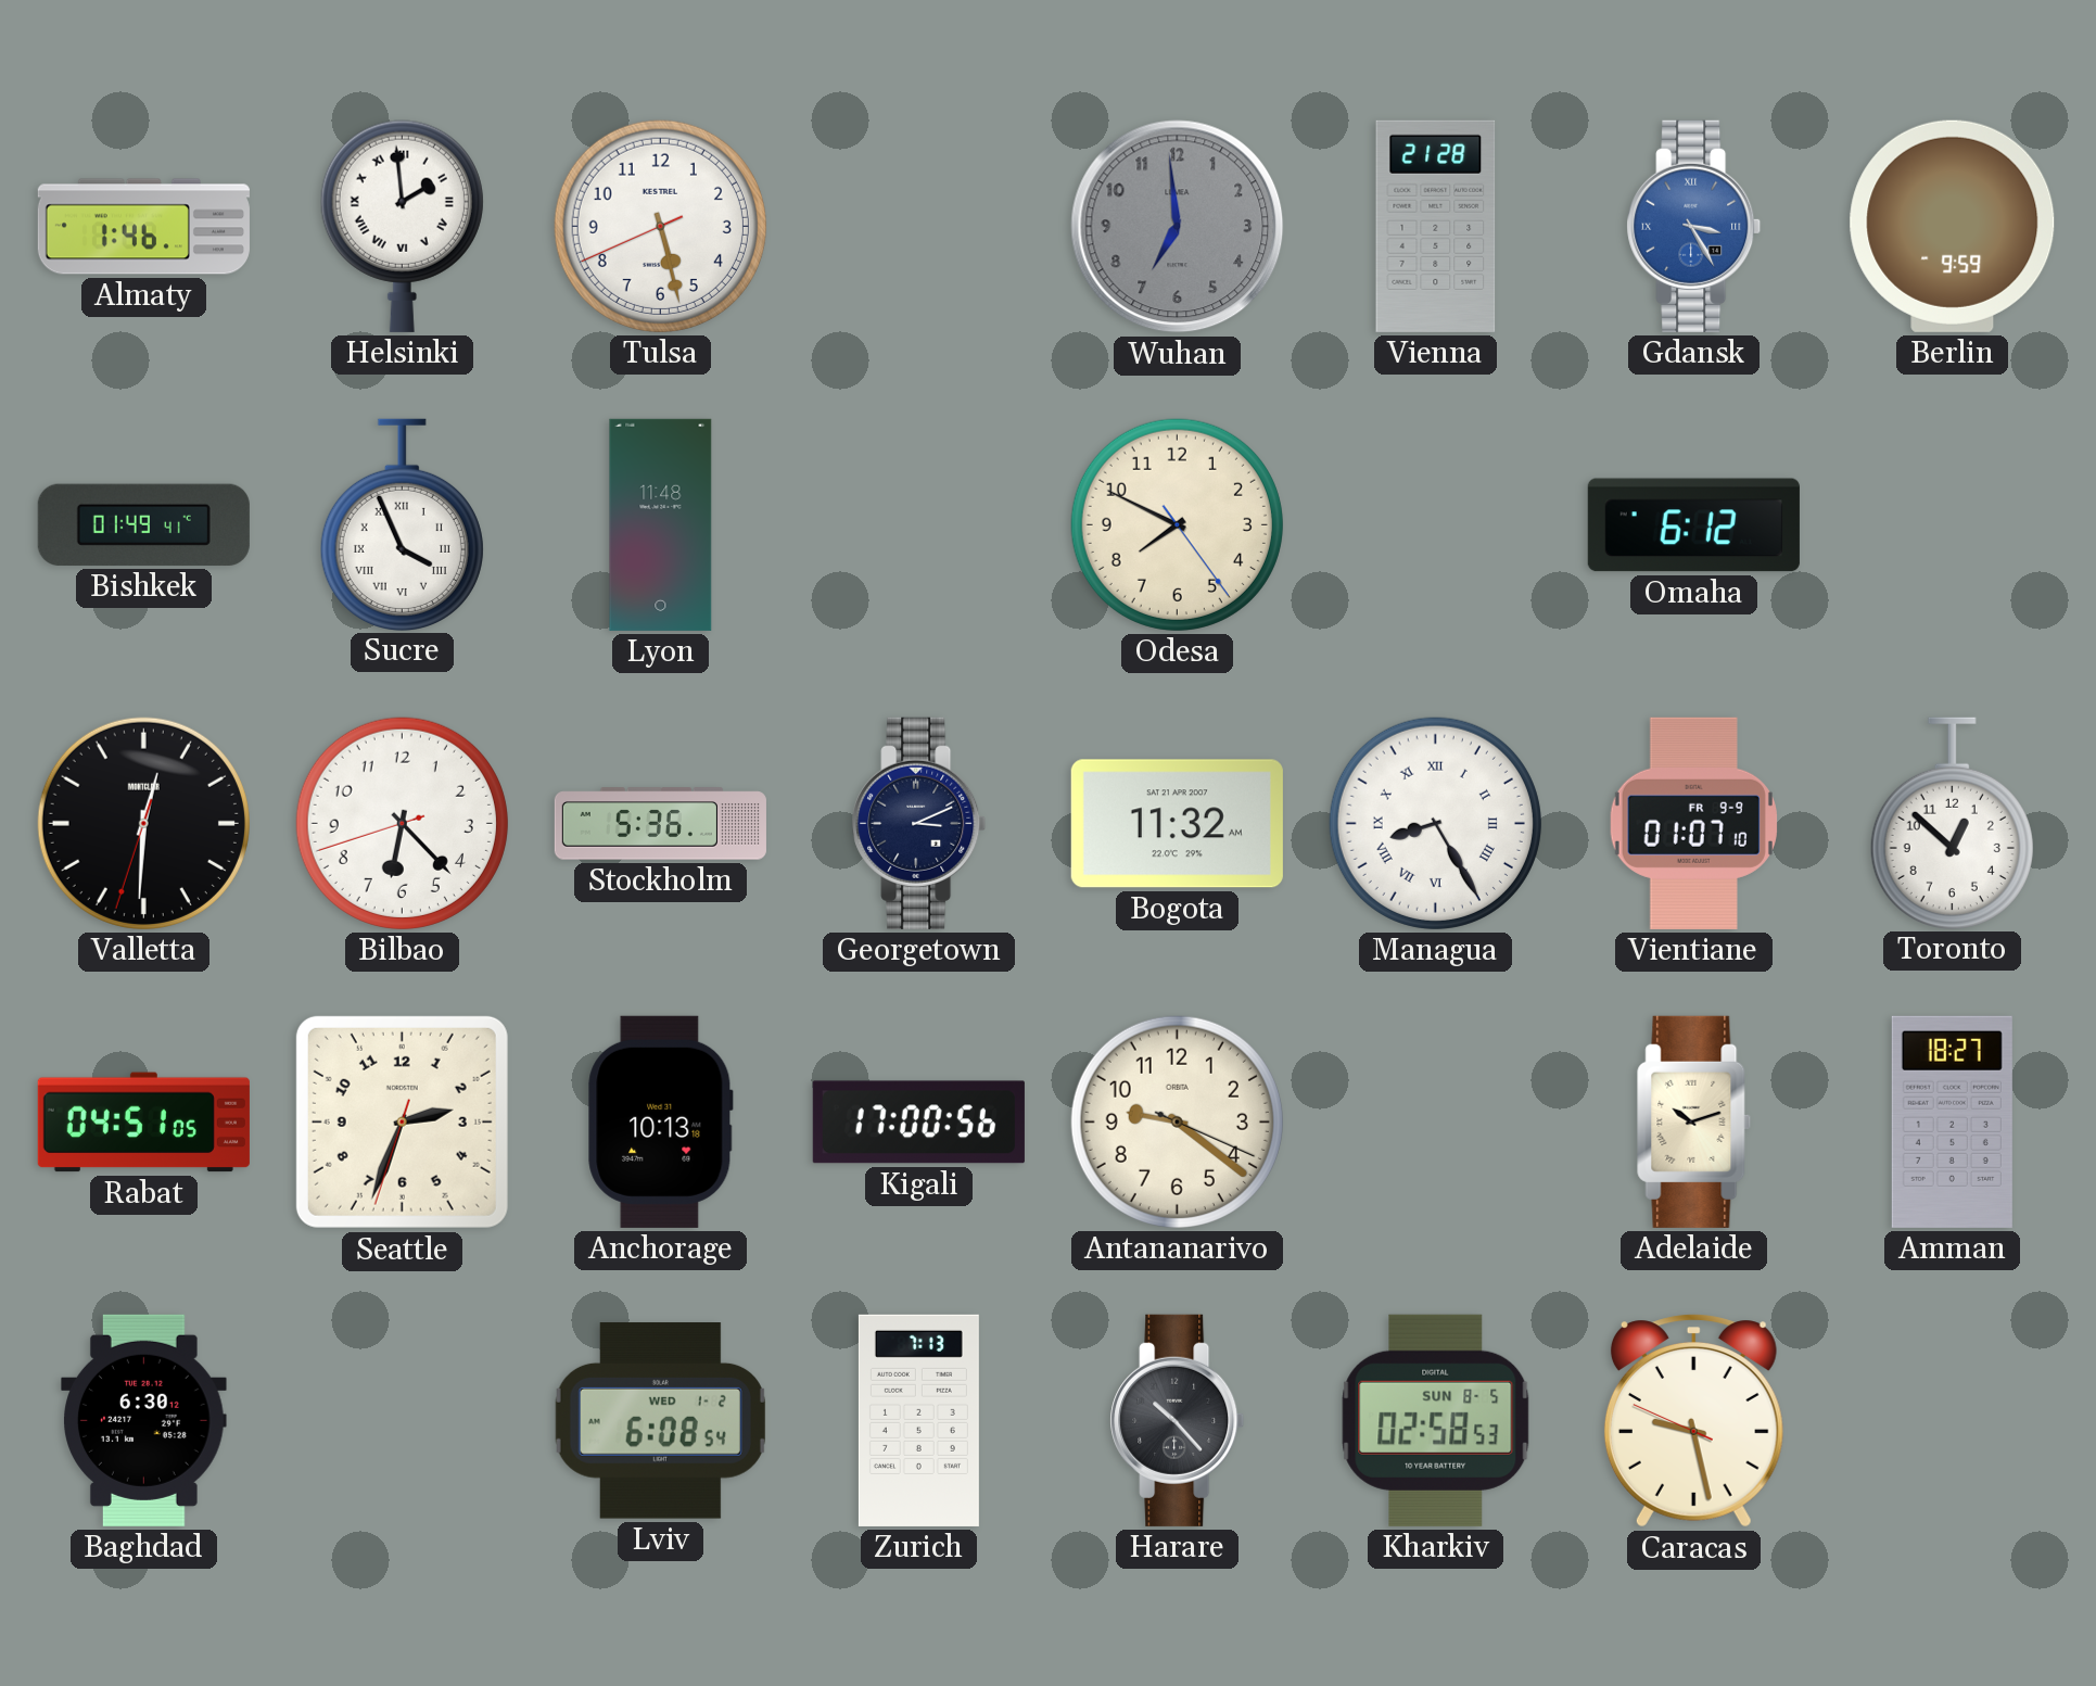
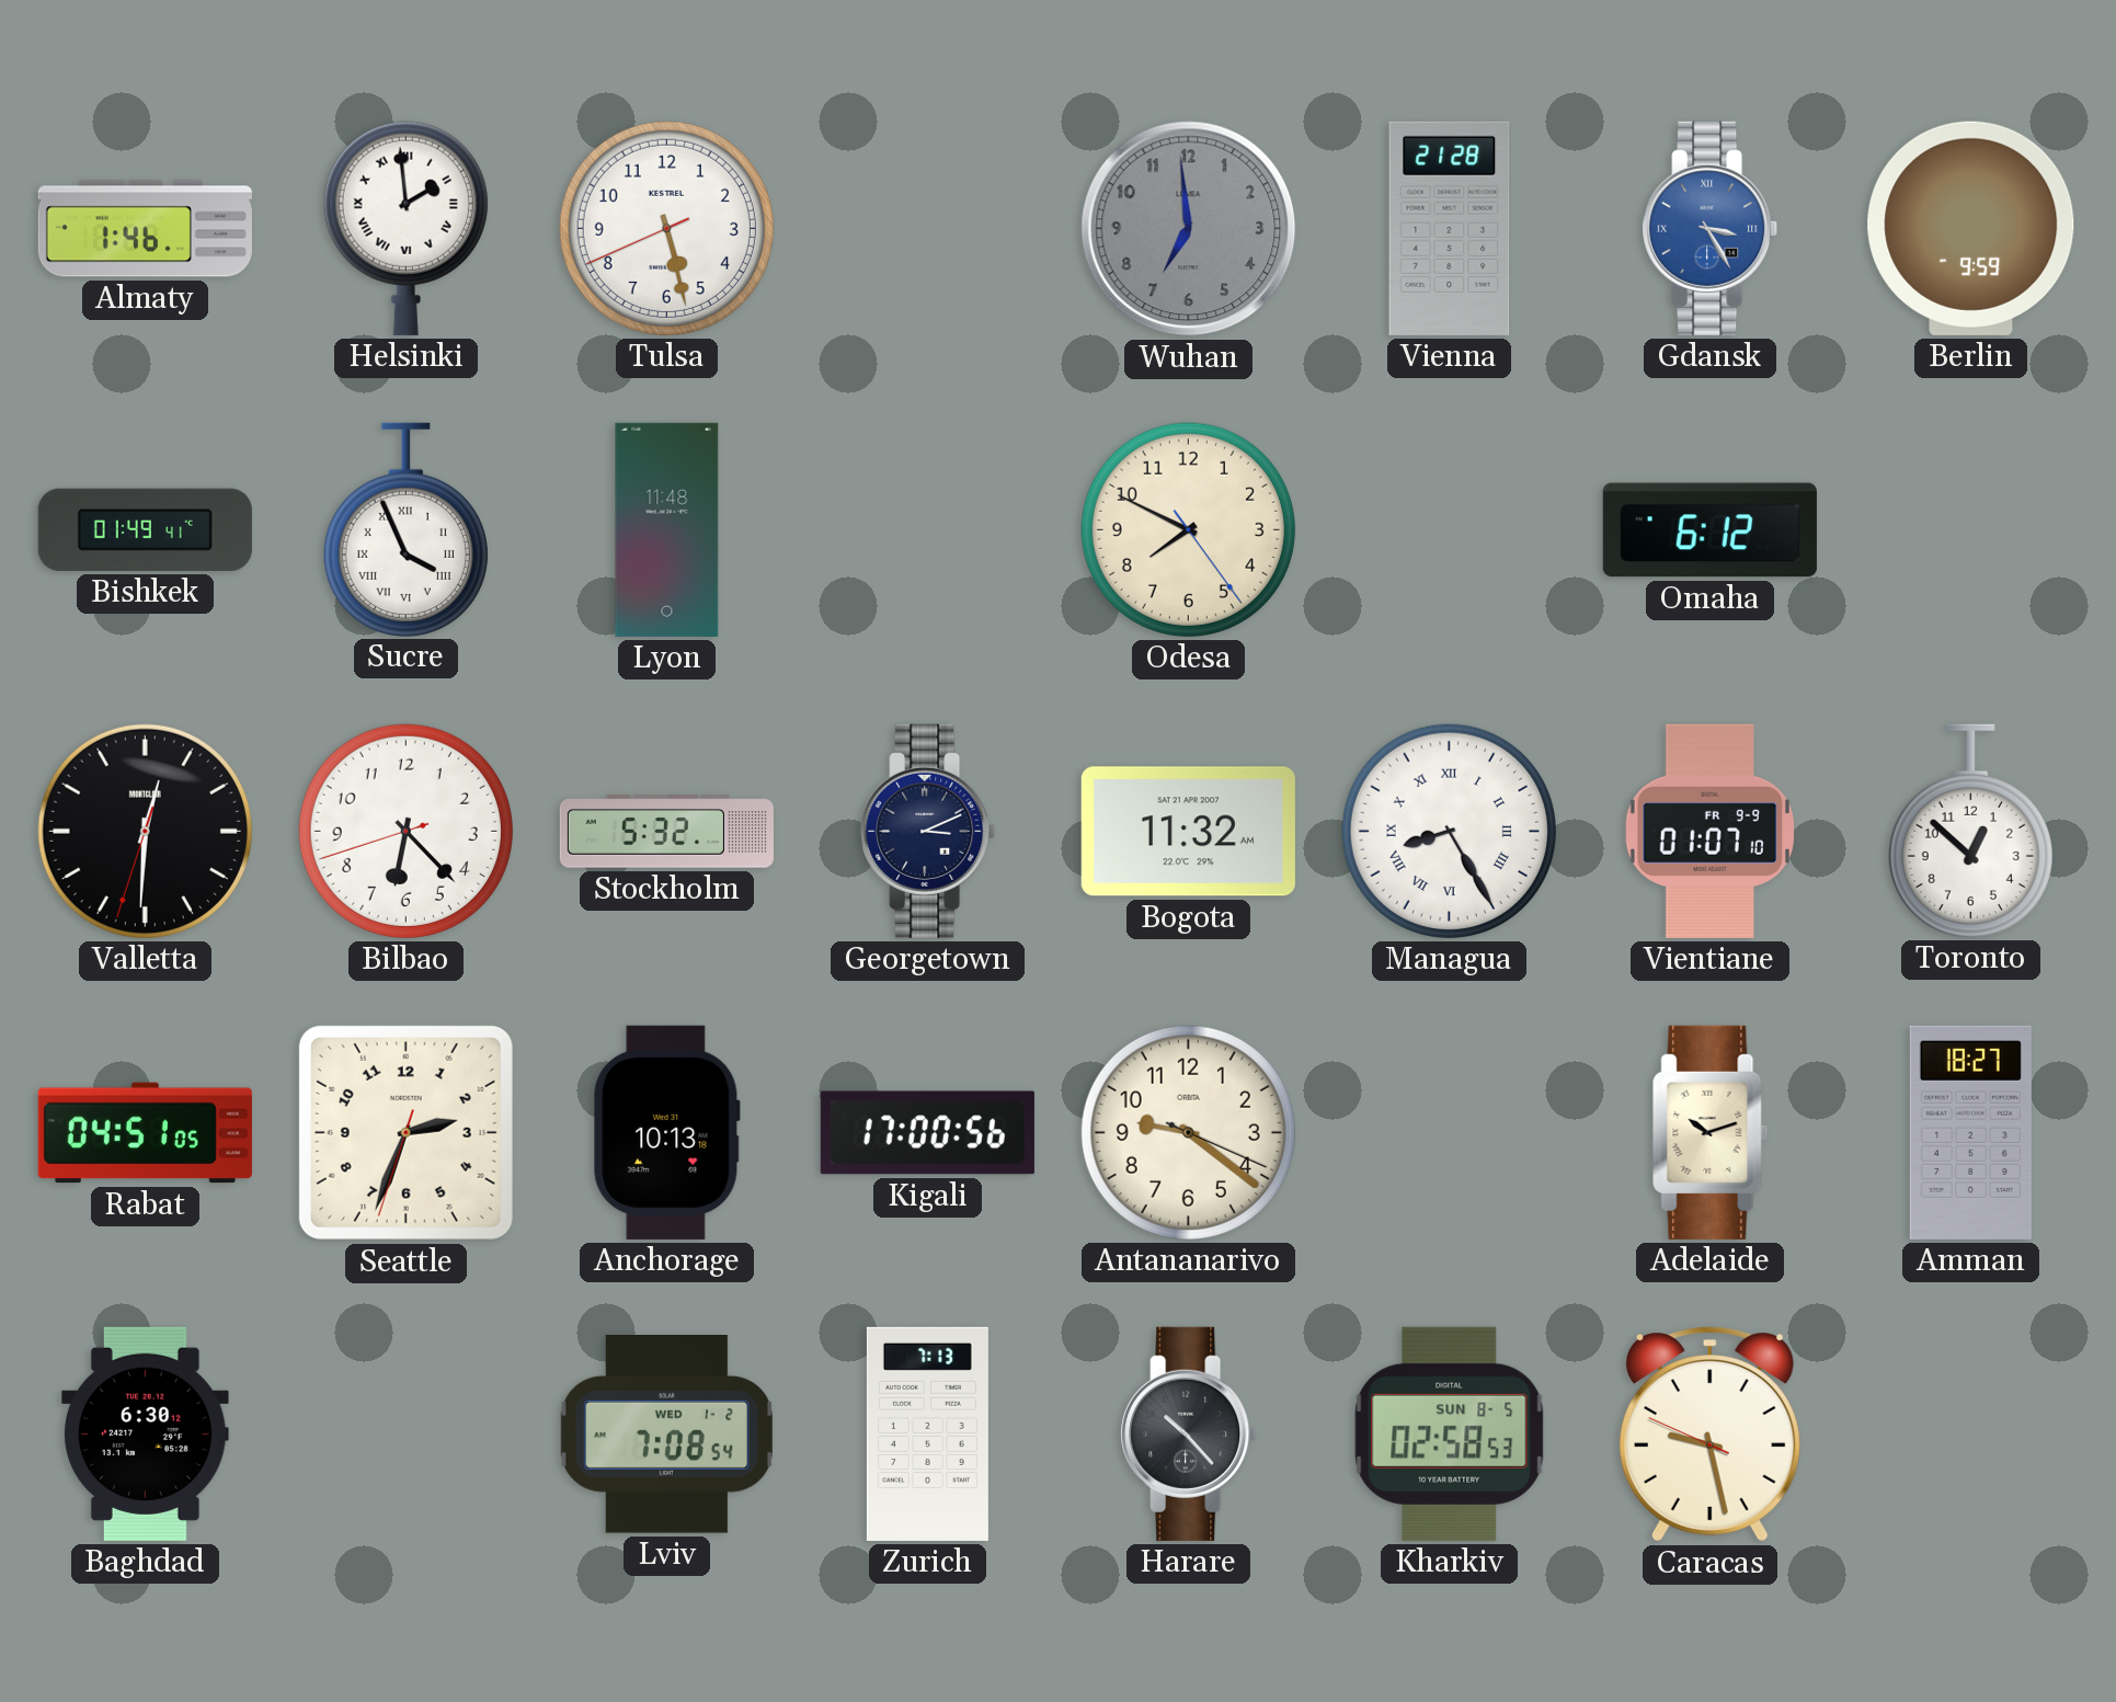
Stockholm: 5:36 -> 5:32 (666, 832)
Lviv: 6:08 -> 7:08 (666, 1435)
